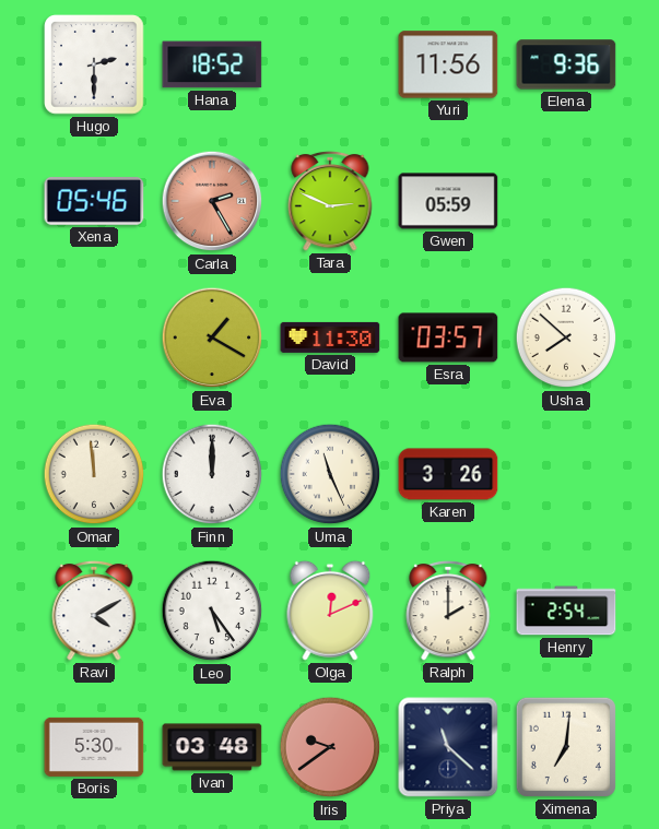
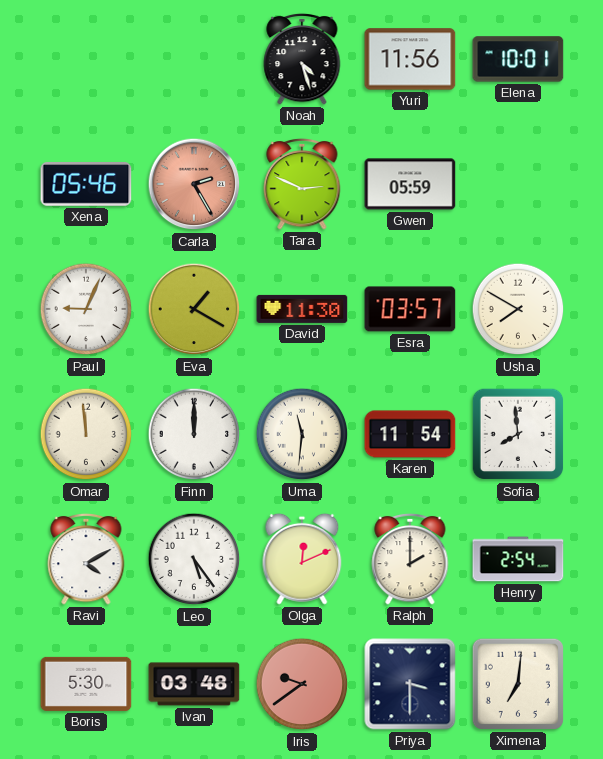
Hugo: 2:30 -> none (94, 64)
Hana: 18:52 -> none (212, 64)
Noah: none -> 4:27 (302, 59)
Elena: 9:36 -> 10:01 (518, 59)
Paul: none -> 9:04 (86, 309)
Usha: 7:52 -> 7:50 (518, 309)
Uma: 11:26 -> 11:31 (302, 434)
Karen: 3:26 -> 11:54 (410, 434)
Sofia: none -> 7:59 (518, 434)
Priya: 11:22 -> 3:30 (410, 684)
